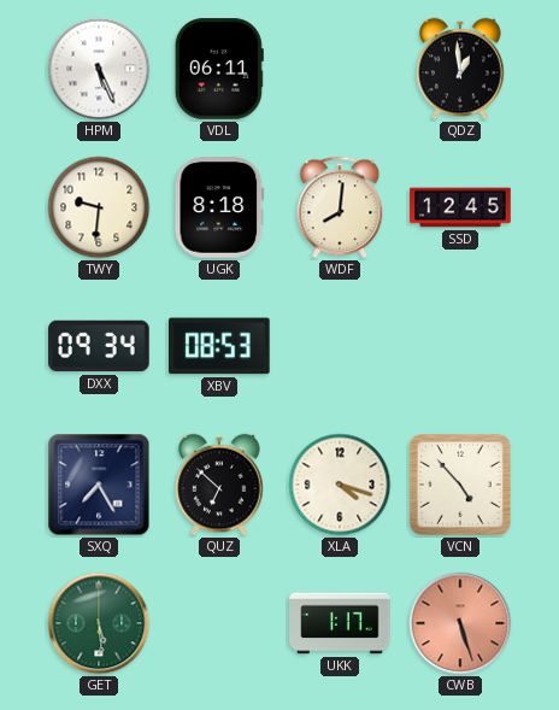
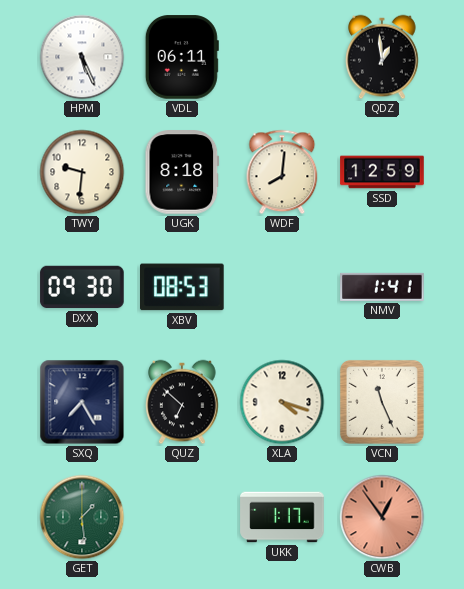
SSD: 12:45 -> 12:59 (382, 172)
DXX: 09:34 -> 09:30 (82, 287)
NMV: none -> 1:41 (382, 287)
VCN: 4:53 -> 11:26 (382, 402)
GET: 5:29 -> 1:29 (82, 517)
CWB: 5:27 -> 12:54 (382, 517)
